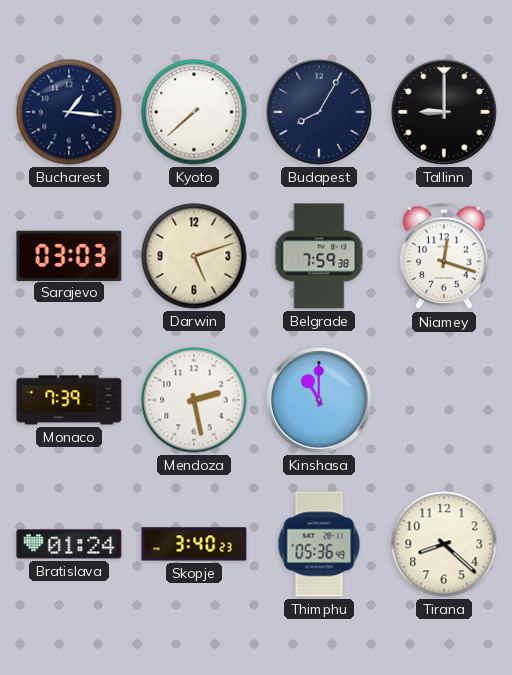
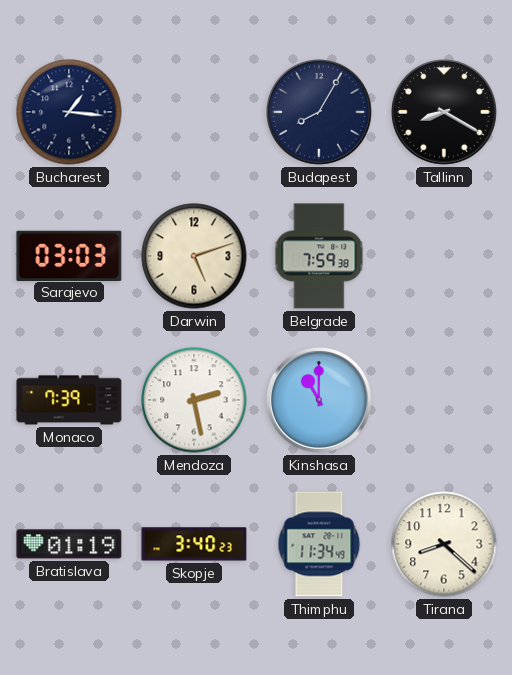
Kyoto: 7:38 -> none (194, 112)
Tallinn: 9:00 -> 8:20 (445, 113)
Niamey: 12:18 -> none (445, 257)
Bratislava: 01:24 -> 01:19 (69, 544)
Thimphu: 05:36 -> 11:34 (319, 544)
